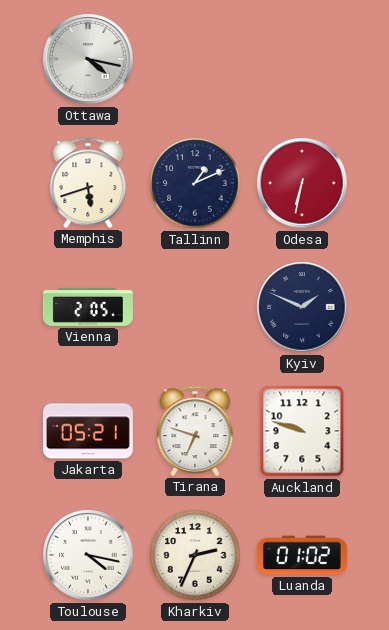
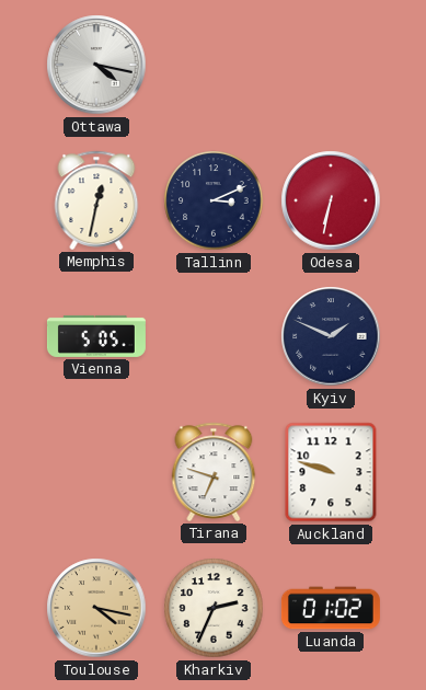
Memphis: 5:42 -> 12:32 (96, 200)
Tallinn: 1:11 -> 3:11 (214, 200)
Vienna: 2:05 -> 5:05 (96, 336)
Jakarta: 05:21 -> none (88, 431)
Toulouse dial: white -> champagne (96, 608)
